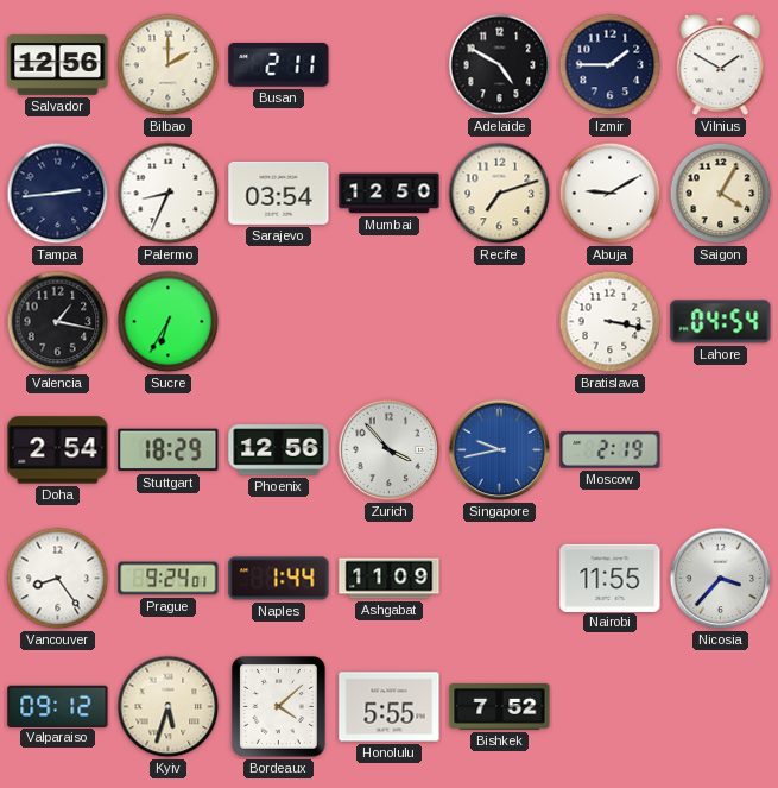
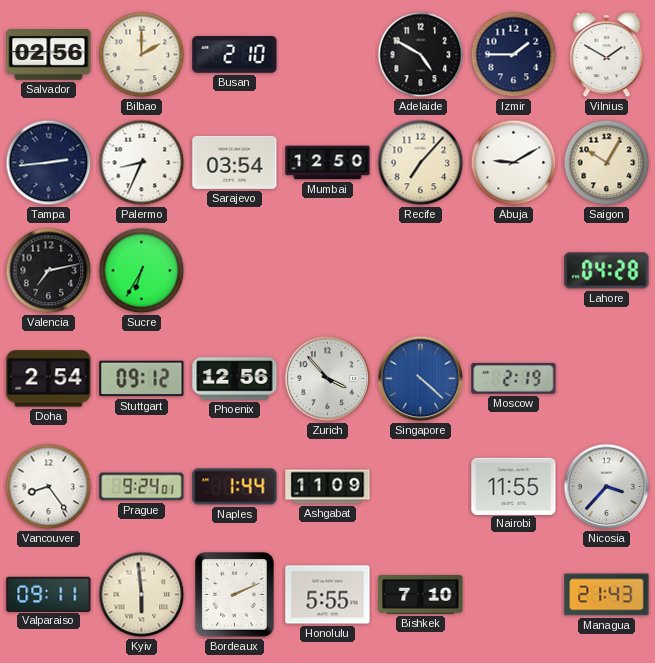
Salvador: 12:56 -> 02:56 (49, 55)
Busan: 2:11 -> 2:10 (235, 55)
Recife: 7:12 -> 7:07 (421, 163)
Saigon: 4:05 -> 10:05 (607, 163)
Valencia: 1:17 -> 7:13 (49, 271)
Bratislava: 3:17 -> none (611, 322)
Lahore: 04:54 -> 04:28 (607, 271)
Stuttgart: 18:29 -> 09:12 (142, 379)
Singapore: 9:43 -> 4:22 (421, 379)
Valparaiso: 09:12 -> 09:11 (49, 594)
Kyiv: 5:33 -> 5:59 (142, 595)
Bordeaux: 4:08 -> 2:11 (235, 595)
Bishkek: 7:52 -> 7:10 (421, 595)
Managua: none -> 21:43 (607, 595)
